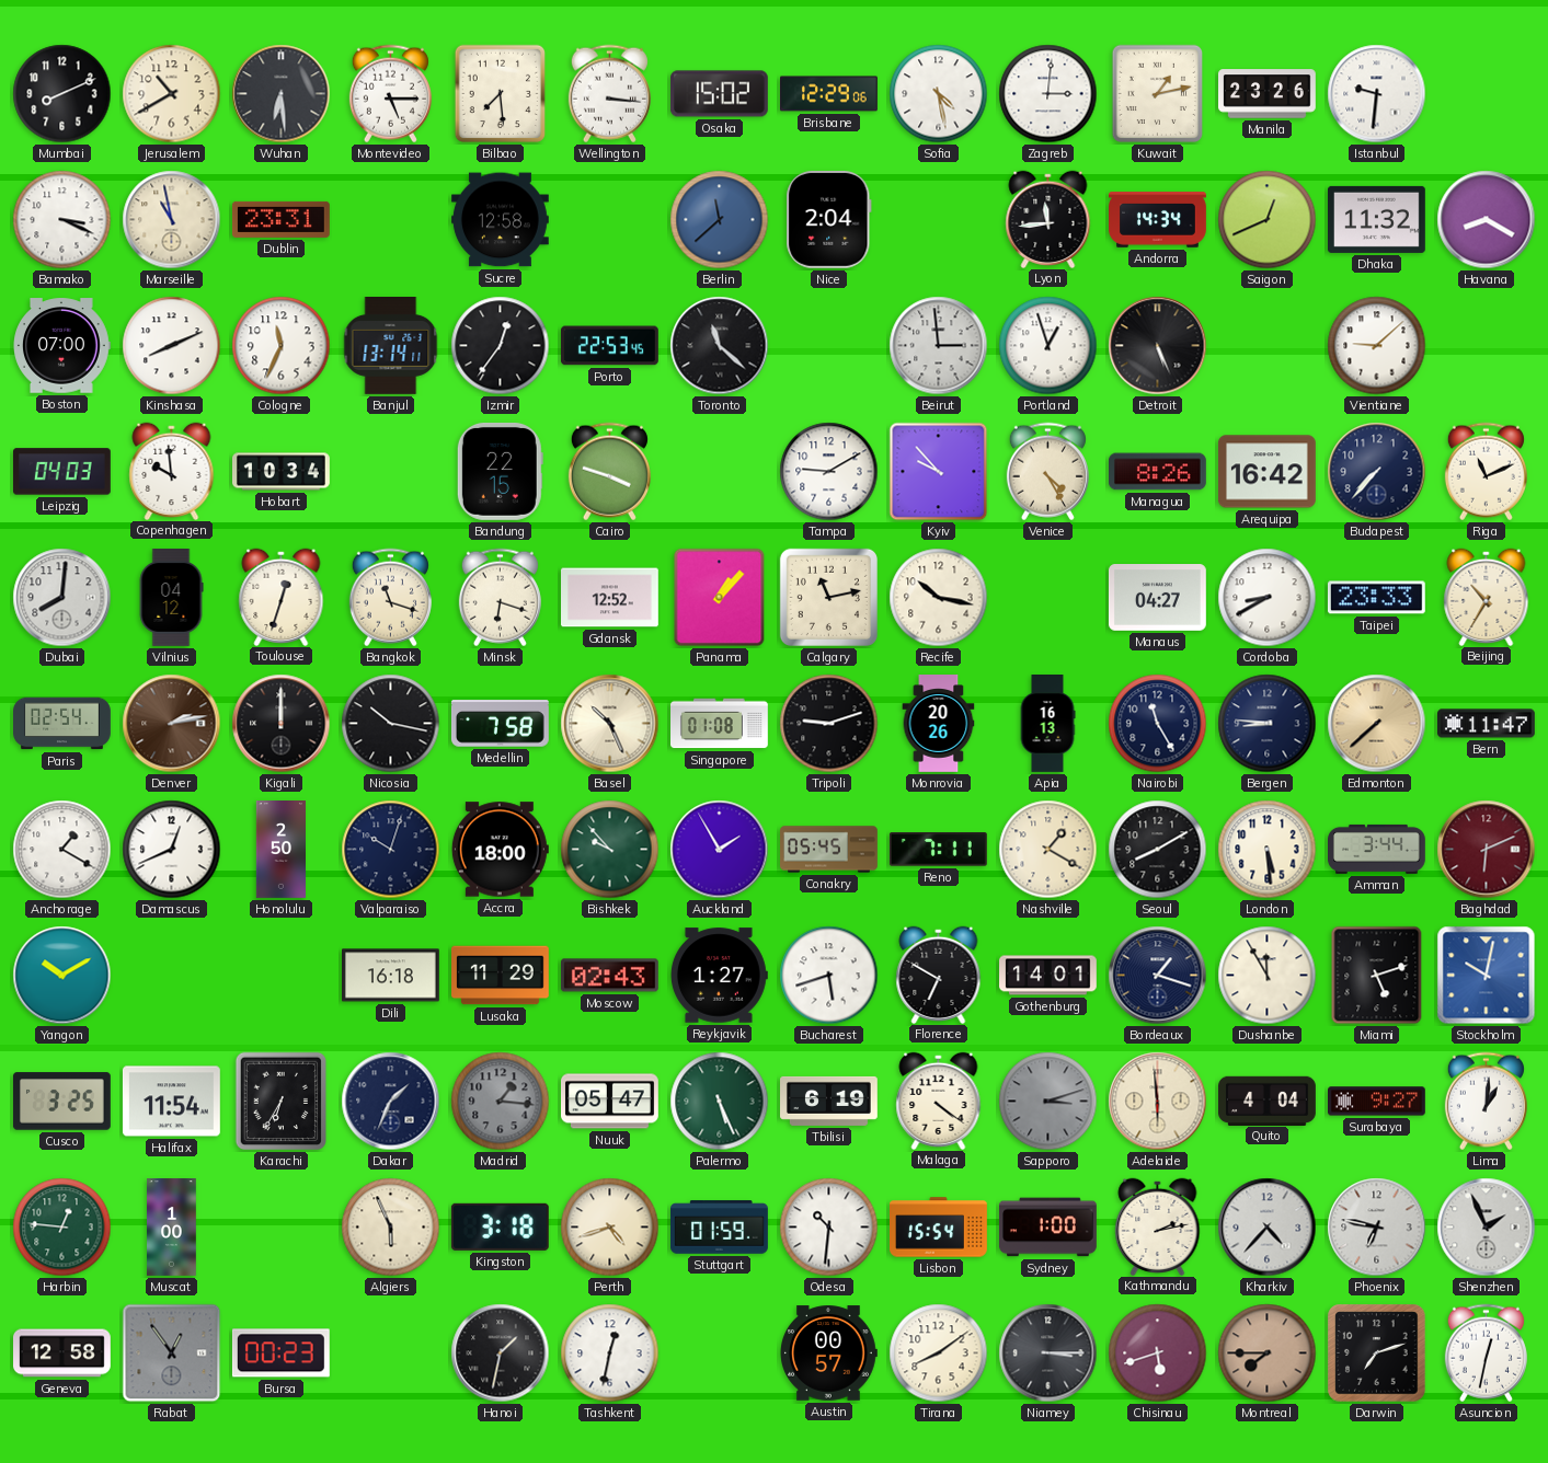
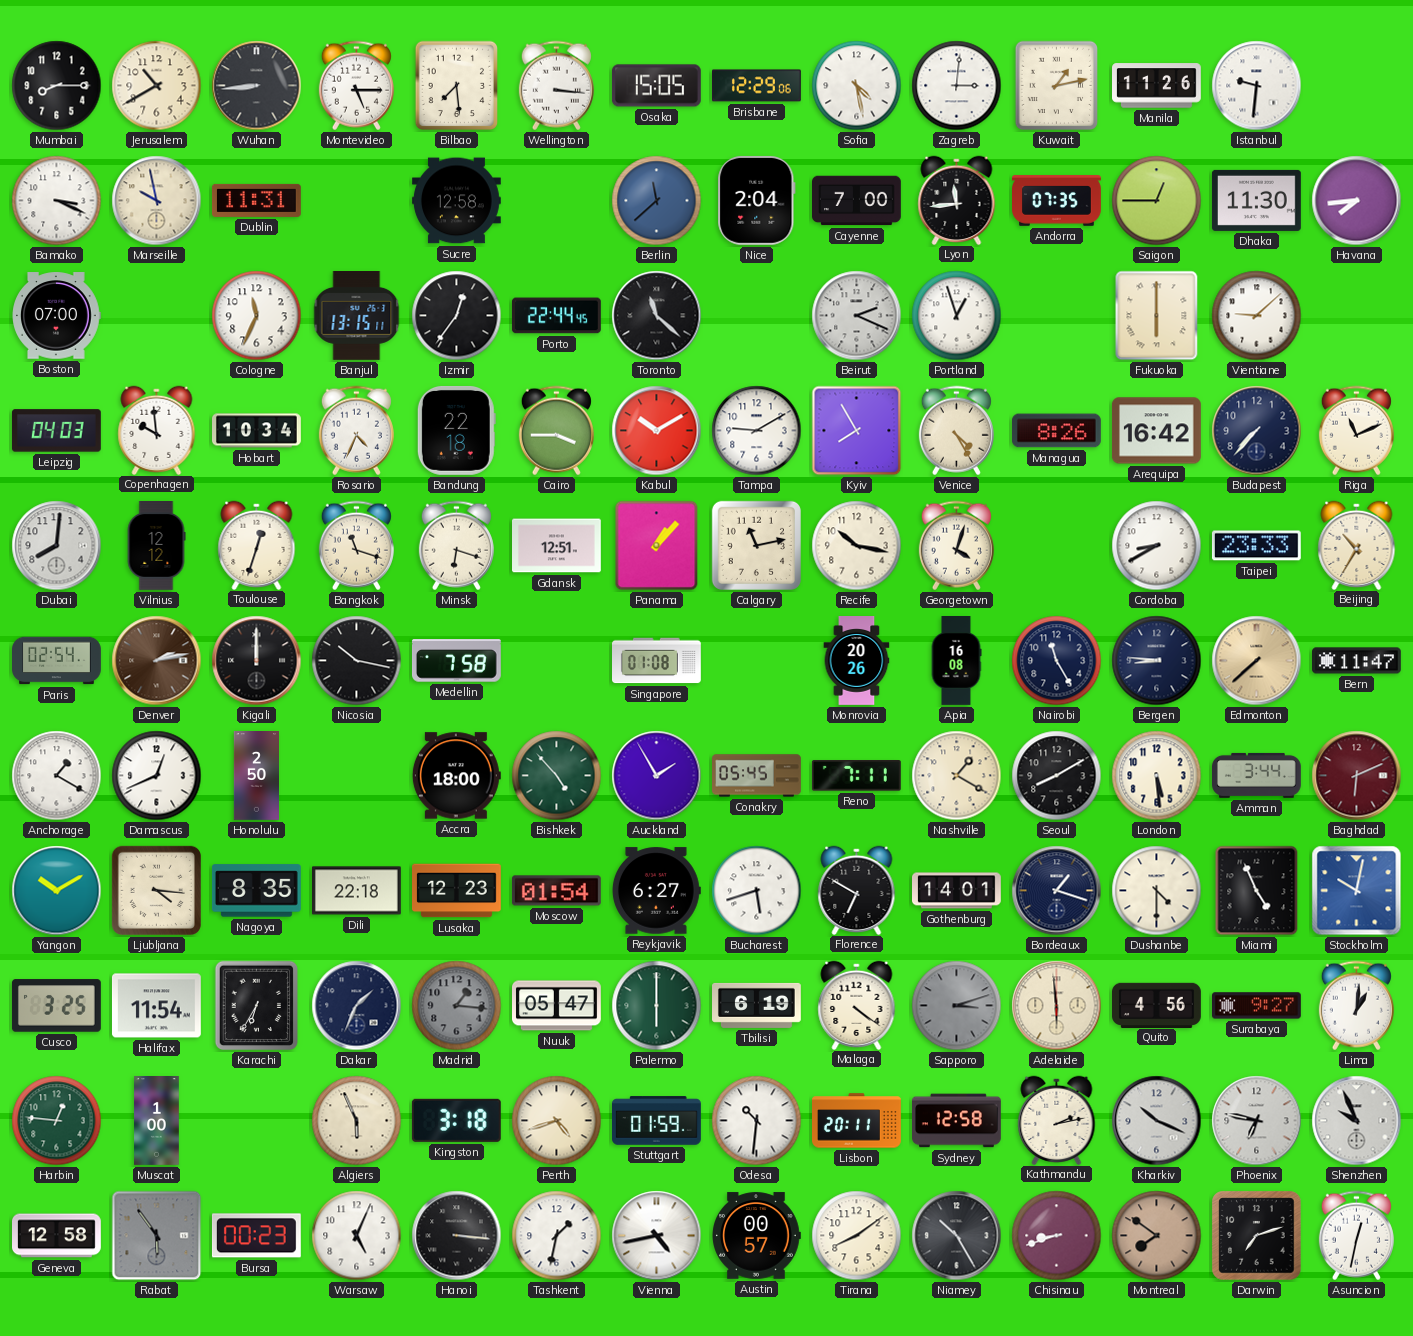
Mumbai: 8:11 -> 8:15 (57, 86)
Wuhan: 6:29 -> 8:44 (257, 86)
Osaka: 15:02 -> 15:05 (656, 86)
Manila: 23:26 -> 11:26 (1157, 86)
Marseille: 10:58 -> 9:58 (157, 201)
Dublin: 23:31 -> 11:31 (257, 200)
Cayenne: none -> 7:00 (857, 201)
Andorra: 14:34 -> 07:35 (1057, 201)
Saigon: 12:41 -> 12:45 (1157, 201)
Dhaka: 11:32 -> 11:30 (1256, 200)
Havana: 8:20 -> 7:44 (1357, 201)
Kinshasa: 8:11 -> none (172, 346)
Banjul: 13:14 -> 13:15 (357, 316)
Porto: 22:53 -> 22:44 (556, 316)
Beirut: 2:59 -> 2:19 (857, 316)
Detroit: 5:26 -> none (1158, 346)
Fukuoka: none -> 6:00 (1157, 316)
Rosario: none -> 4:34 (356, 431)
Bandung: 22:15 -> 22:18 (456, 430)
Cairo: 3:48 -> 3:45 (556, 431)
Kabul: none -> 10:10 (657, 431)
Kyiv: 9:53 -> 7:55 (857, 431)
Vilnius: 04:12 -> 12:12 (156, 546)
Gdansk: 12:52 -> 12:51 (557, 546)
Georgetown: none -> 4:03 (956, 546)
Manaus: 04:27 -> none (1157, 598)
Basel: 10:26 -> none (610, 724)
Tripoli: 9:12 -> none (829, 724)
Apia: 16:13 -> 16:08 (956, 661)
Valparaiso: 10:03 -> none (391, 850)
Bishkek: 9:53 -> 4:53 (557, 776)
Ljubljana: none -> 4:16 (156, 890)
Nagoya: none -> 8:35 (256, 891)
Dili: 16:18 -> 22:18 (357, 891)
Lusaka: 11:29 -> 12:23 (457, 891)
Moscow: 02:43 -> 01:54 (556, 891)
Reykjavik: 1:27 -> 6:27 (656, 891)
Dushanbe: 11:55 -> 4:30 (1157, 891)
Miami: 5:12 -> 4:56 (1257, 891)
Palermo: 5:26 -> 6:00 (657, 1006)
Quito: 4:04 -> 4:56 (1157, 1005)
Lisbon: 15:54 -> 20:11 (857, 1121)
Sydney: 1:00 -> 12:58 (957, 1121)
Kharkiv: 4:37 -> 10:19 (1157, 1121)
Shenzhen: 1:56 -> 9:56 (1357, 1121)
Rabat: 12:54 -> 5:54 (157, 1236)
Warsaw: none -> 5:04 (357, 1236)
Hanoi: 1:32 -> 3:16 (457, 1236)
Tashkent: 12:32 -> 1:32 (557, 1236)
Vienna: none -> 4:43 (657, 1236)
Niamey: 3:15 -> 10:25 (957, 1236)
Chisinau: 5:42 -> 8:42 (1057, 1236)
Montreal: 7:45 -> 7:51 (1157, 1236)
